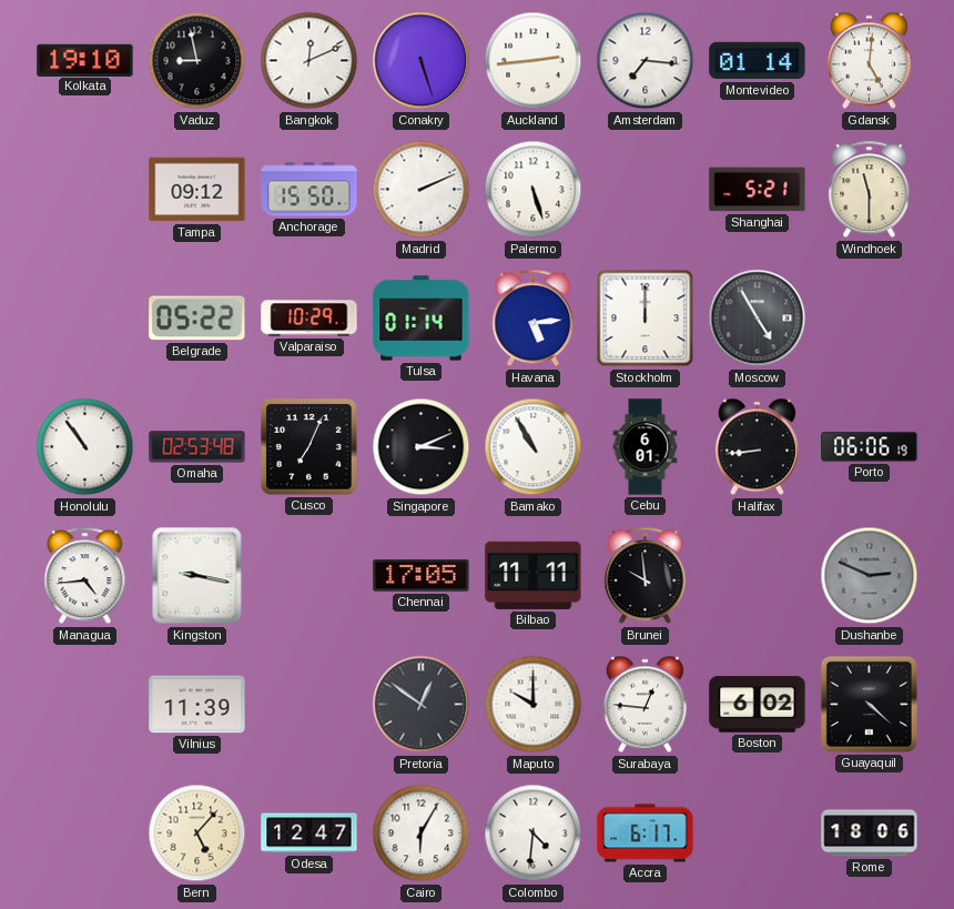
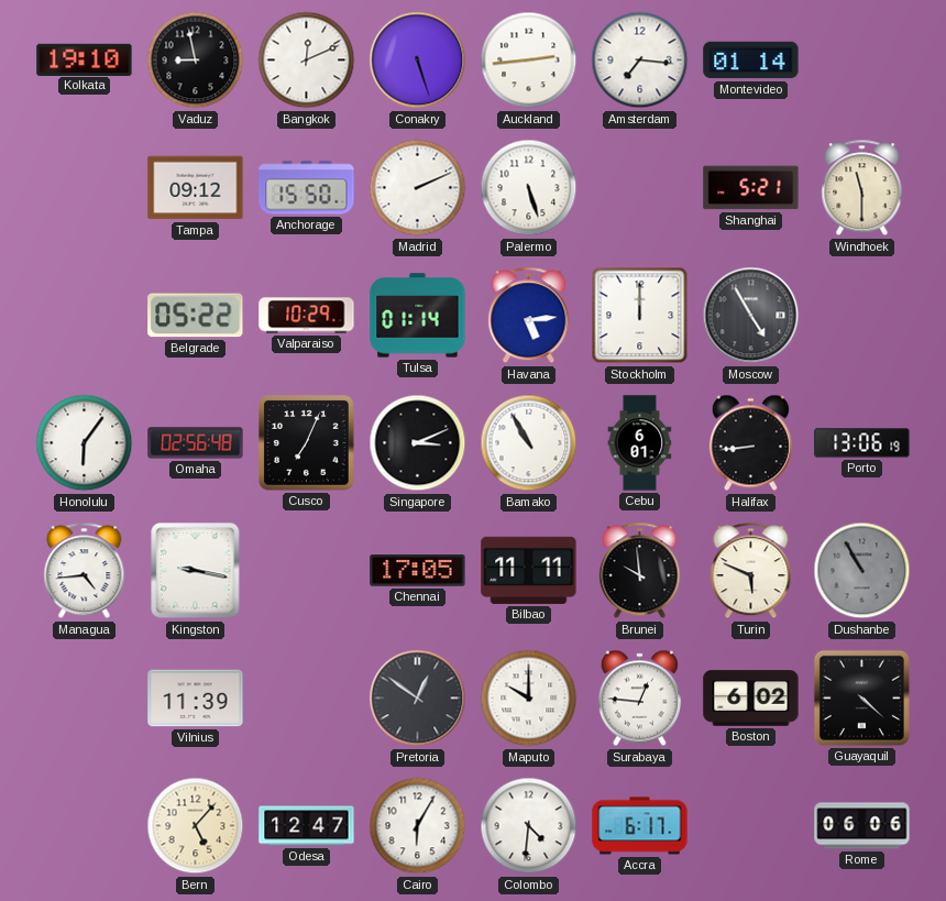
Gdansk: 5:01 -> none (869, 61)
Honolulu: 10:54 -> 6:06 (85, 443)
Omaha: 02:53 -> 02:56 (196, 443)
Porto: 06:06 -> 13:06 (862, 443)
Turin: none -> 5:49 (751, 571)
Dushanbe: 2:49 -> 10:55 (862, 571)
Rome: 18:06 -> 06:06 (862, 826)
